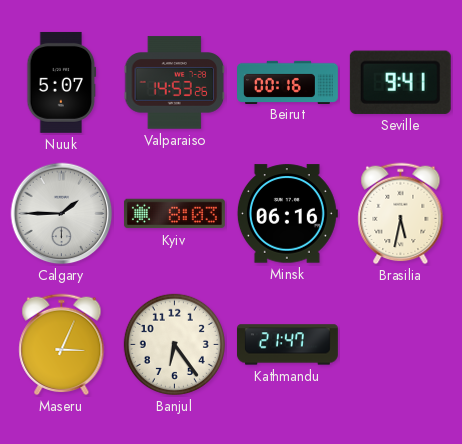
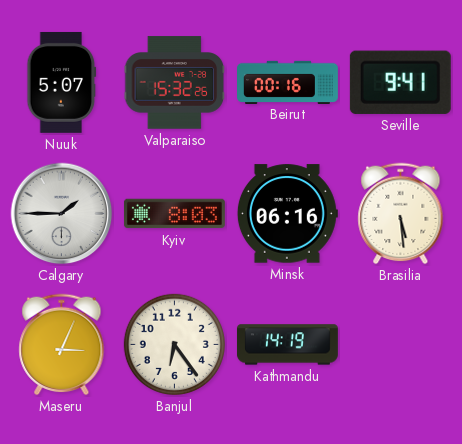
Valparaiso: 14:53 -> 15:32 (175, 83)
Brasilia: 5:32 -> 5:29 (401, 214)
Kathmandu: 21:47 -> 14:19 (287, 345)
